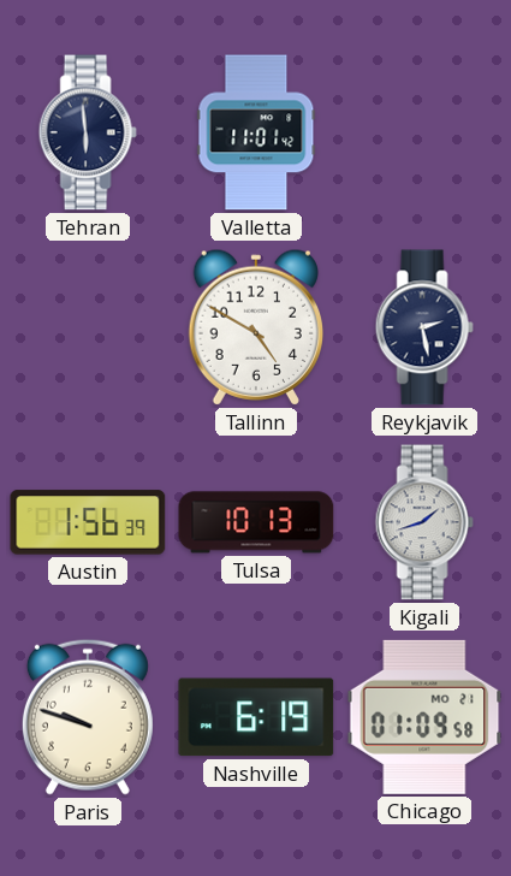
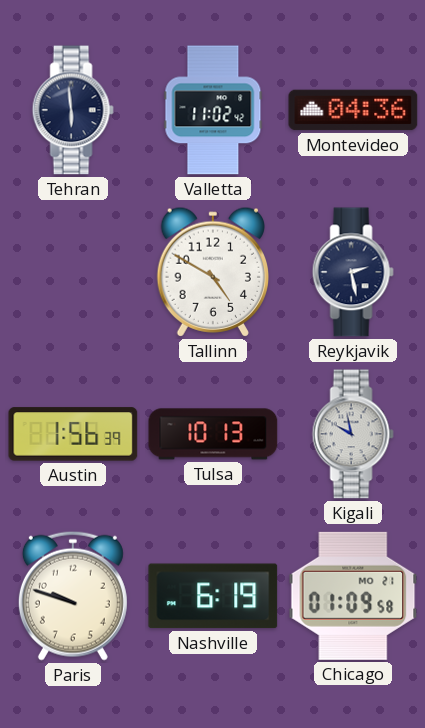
Valletta: 11:01 -> 11:02 (213, 110)
Montevideo: none -> 04:36 (353, 110)
Kigali: 1:42 -> 9:58 (353, 434)
